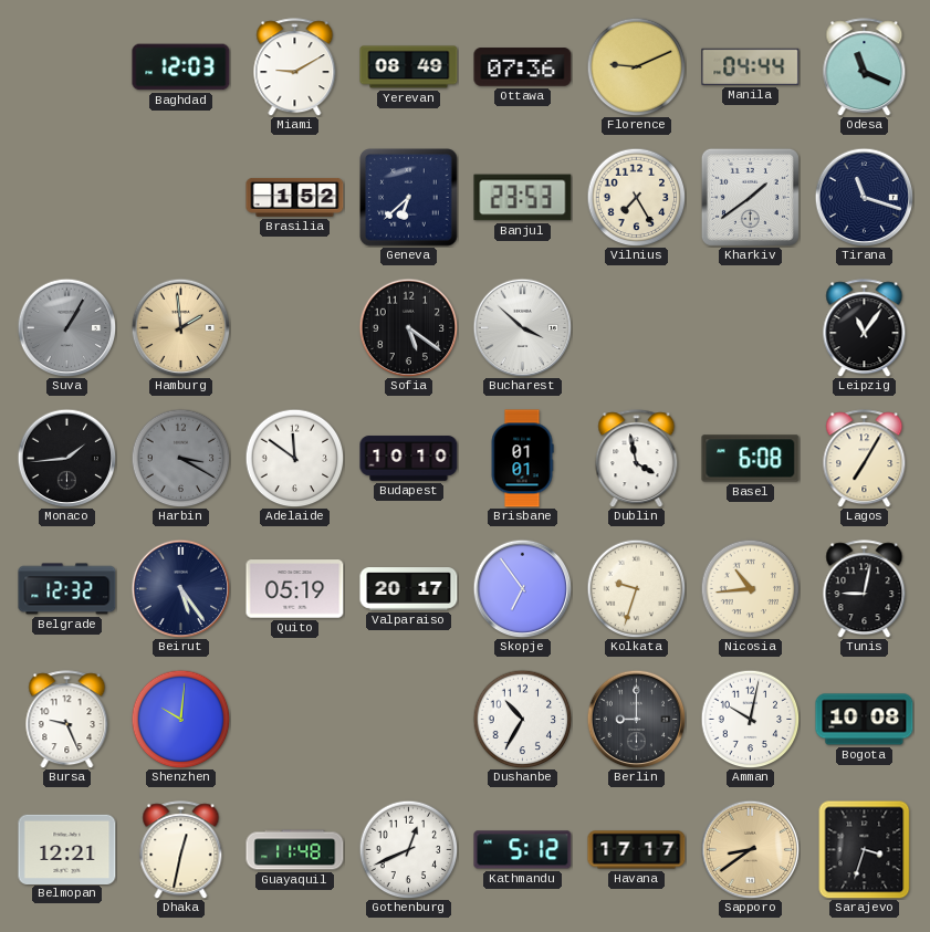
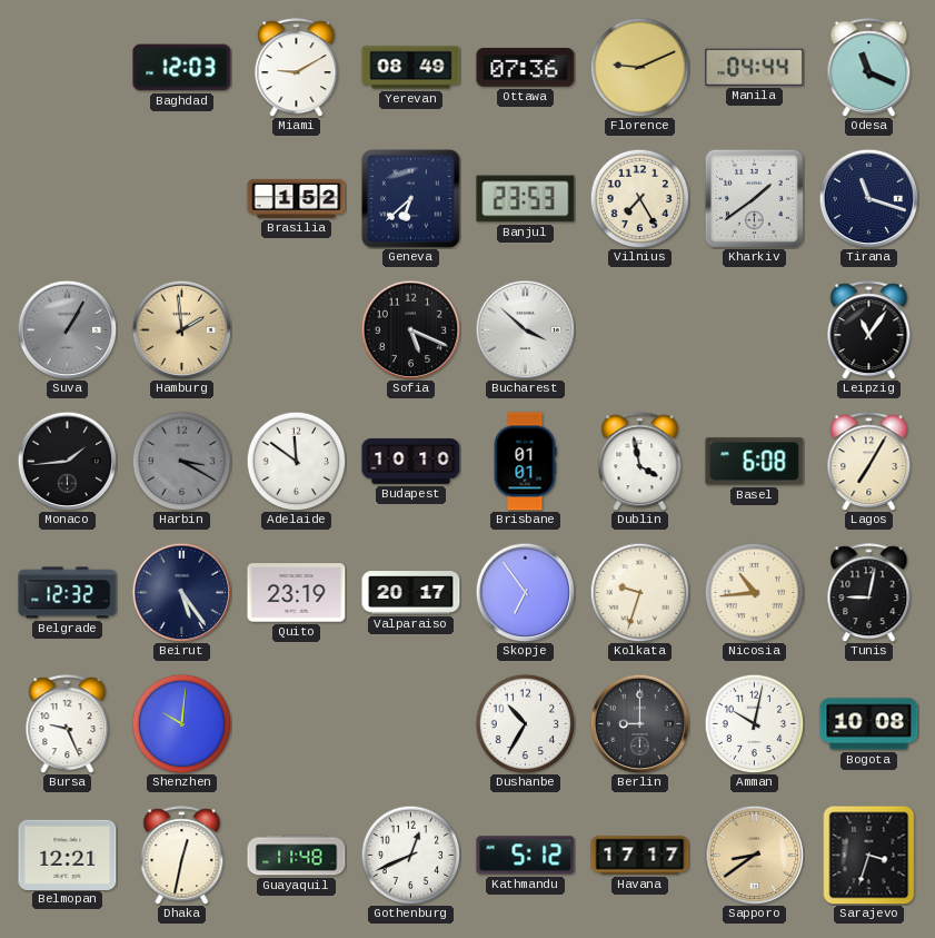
Sofia: 5:21 -> 5:19 (410, 329)
Quito: 05:19 -> 23:19 (297, 593)
